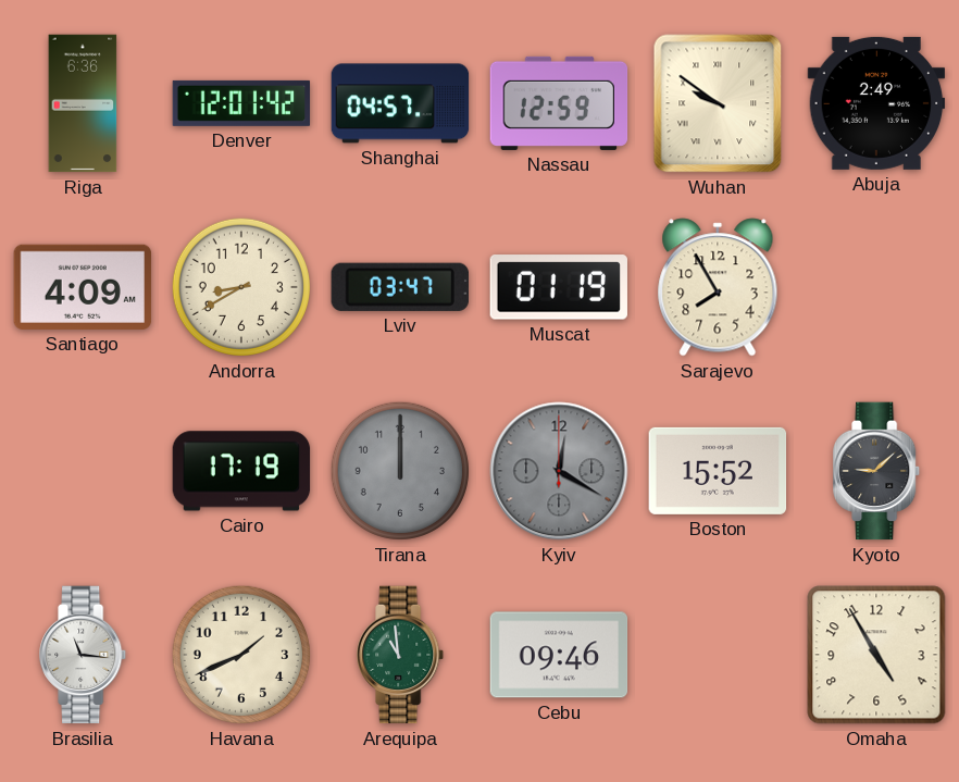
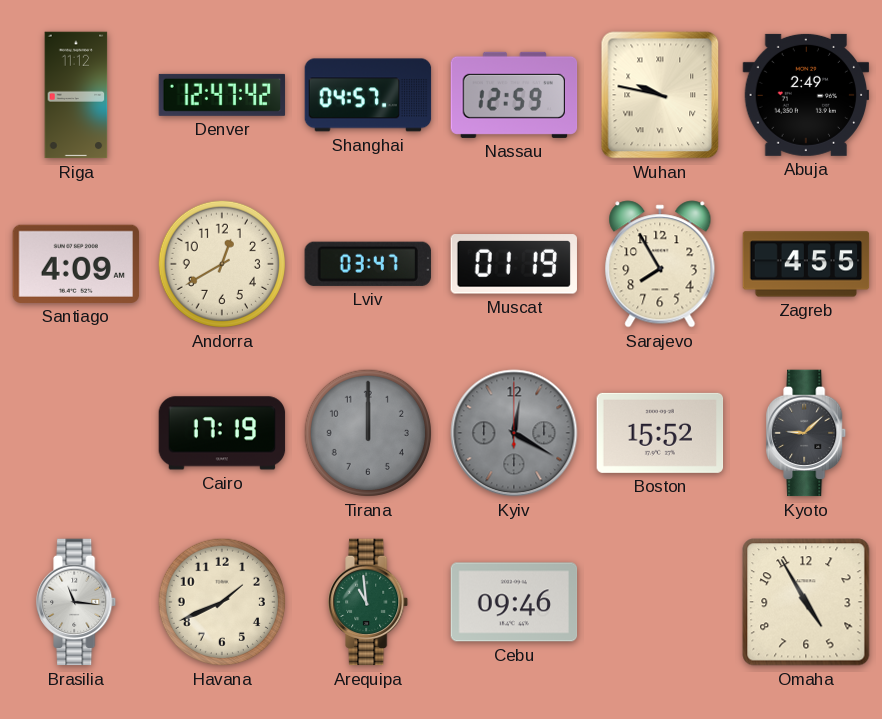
Riga: 6:36 -> 11:12 (76, 95)
Denver: 12:01 -> 12:47 (222, 95)
Wuhan: 9:51 -> 9:47 (660, 95)
Andorra: 8:40 -> 12:40 (222, 264)
Zagreb: none -> 4:55 (806, 264)
